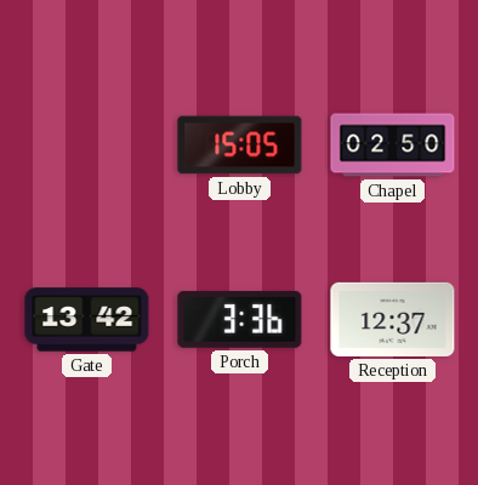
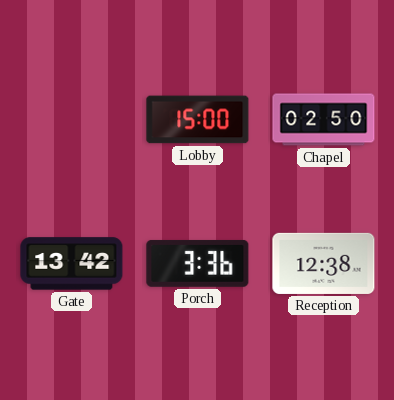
Lobby: 15:05 -> 15:00 (198, 120)
Reception: 12:37 -> 12:38 (324, 263)
